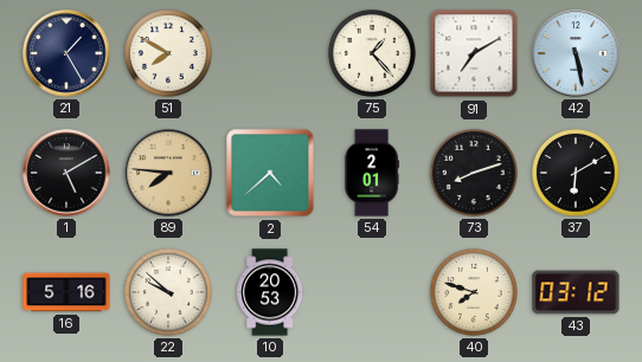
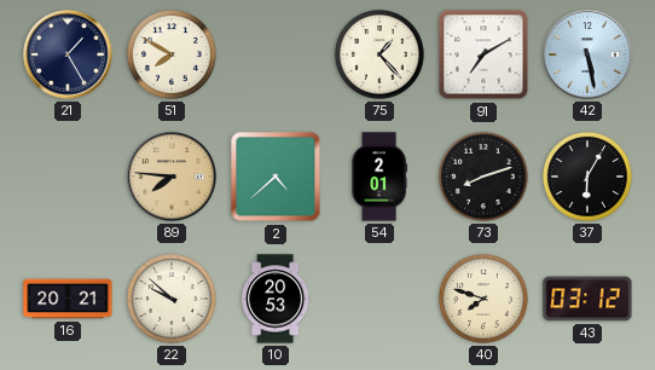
1: 5:10 -> none (66, 173)
37: 6:10 -> 6:05 (587, 177)
16: 5:16 -> 20:21 (68, 299)
